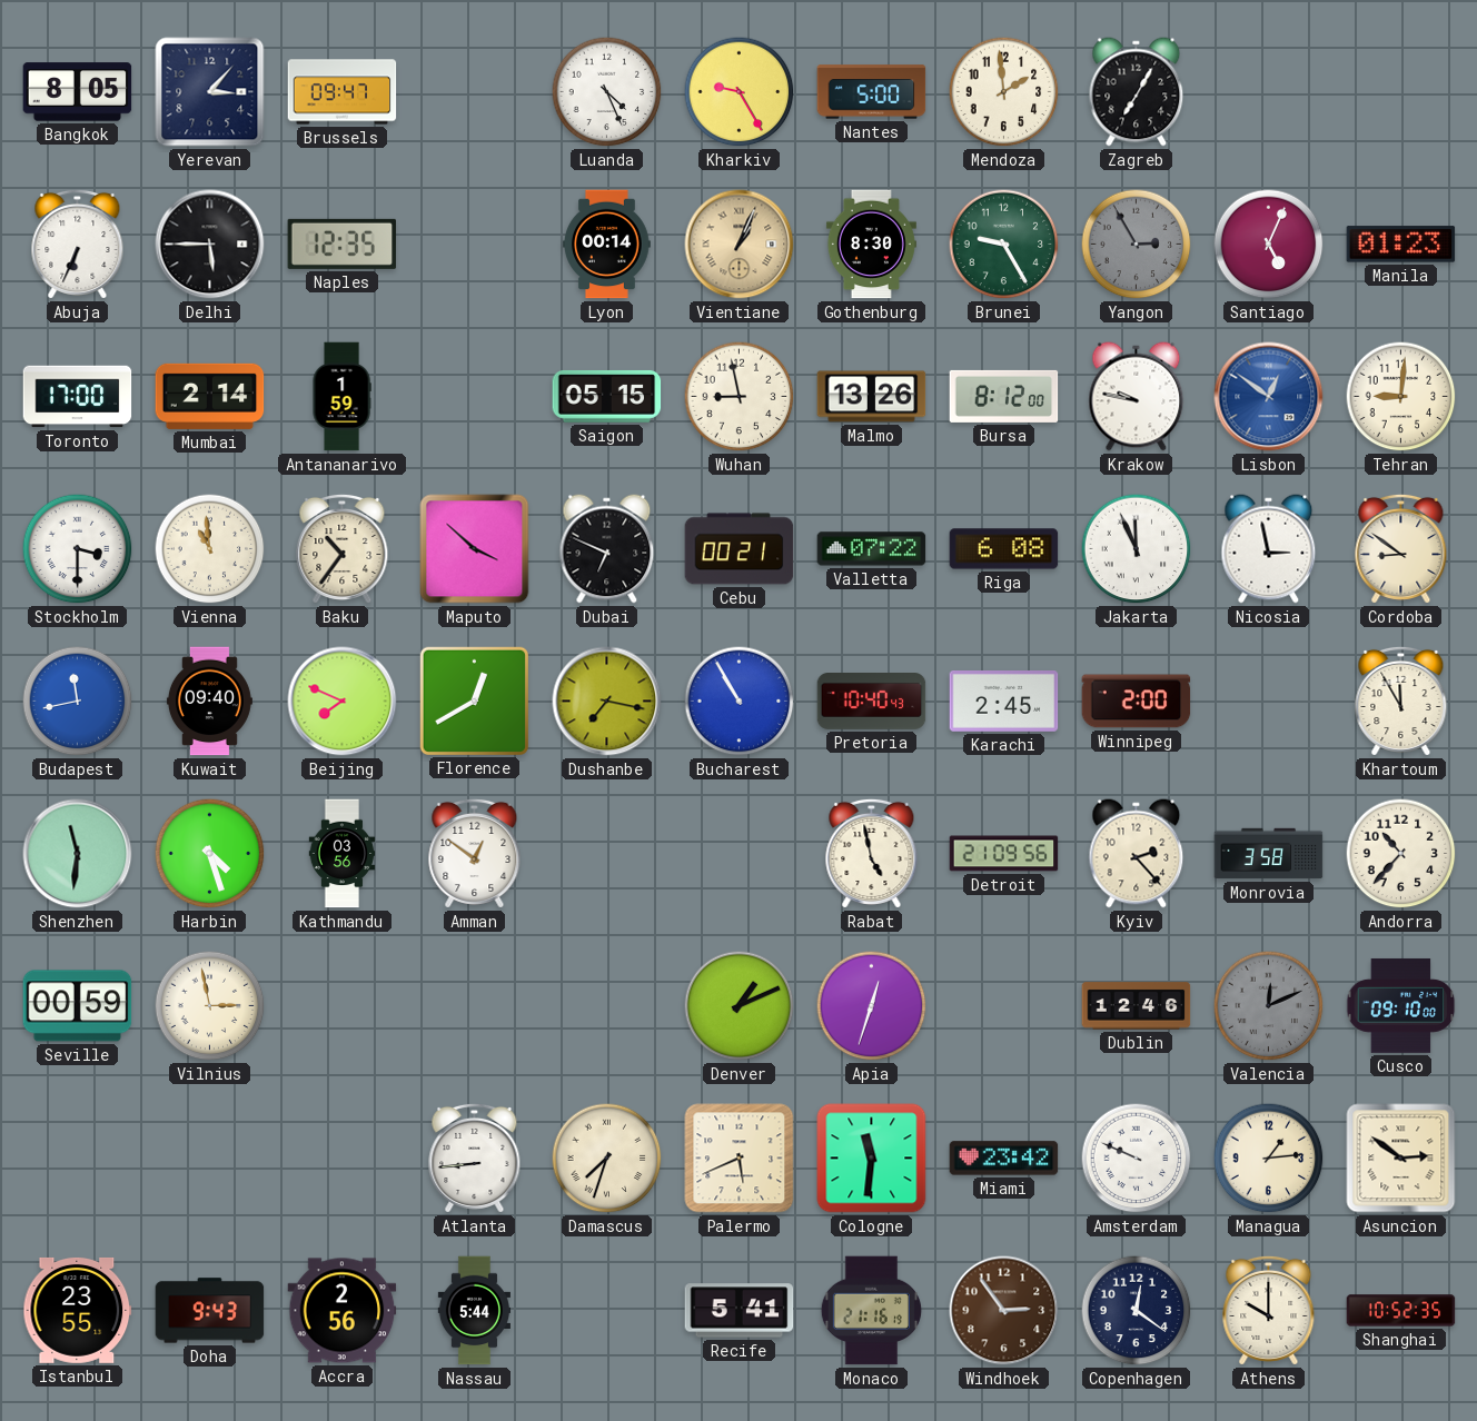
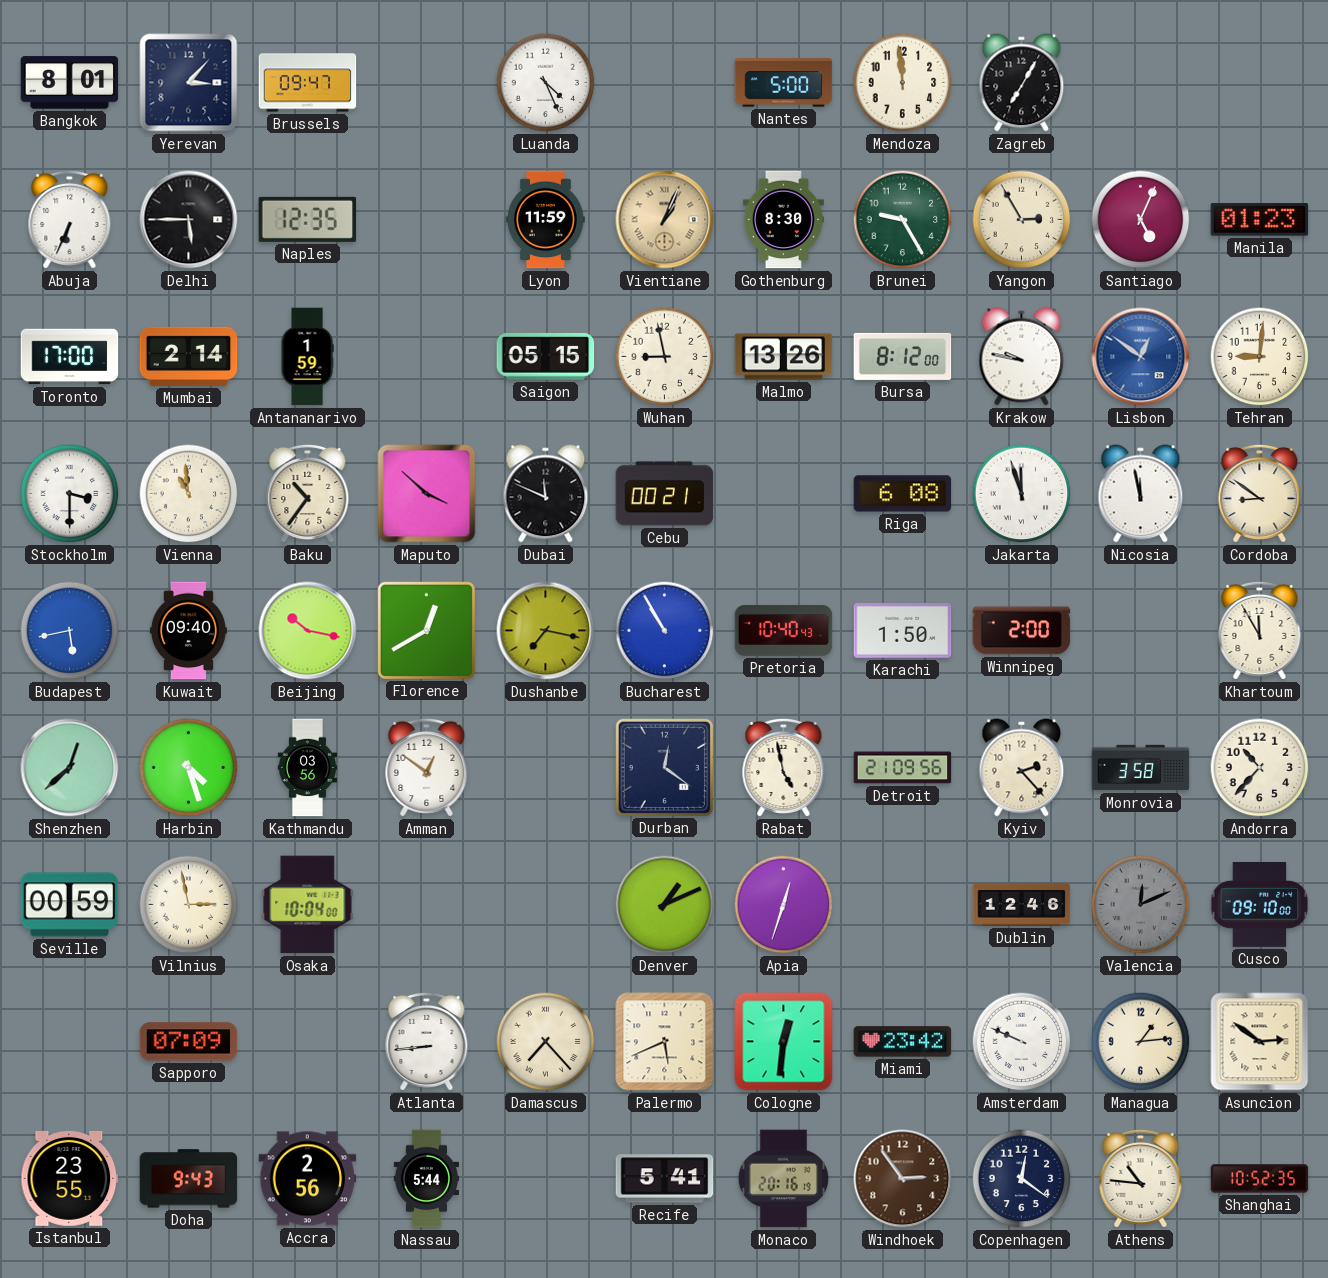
Bangkok: 8:05 -> 8:01 (70, 83)
Kharkiv: 9:25 -> none (740, 92)
Mendoza: 1:59 -> 11:59 (903, 83)
Lyon: 00:14 -> 11:59 (546, 220)
Yangon dial: grey -> cream (1022, 220)
Dubai: 6:49 -> 11:49 (546, 494)
Valletta: 07:22 -> none (872, 549)
Jakarta: 11:56 -> 11:57 (1022, 494)
Nicosia: 2:58 -> 11:58 (1141, 494)
Budapest: 11:43 -> 5:43 (70, 631)
Beijing: 7:49 -> 10:17 (308, 631)
Karachi: 2:45 -> 1:50 (903, 631)
Shenzhen: 11:31 -> 12:38 (70, 768)
Durban: none -> 12:21 (664, 767)
Osaka: none -> 10:04 (308, 905)
Sapporo: none -> 07:09 (189, 1042)
Damascus: 7:33 -> 7:23 (546, 1042)
Cologne: 11:31 -> 12:31 (784, 1042)
Monaco: 21:16 -> 20:16 (783, 1179)
Athens: 10:00 -> 10:46 (1141, 1178)
